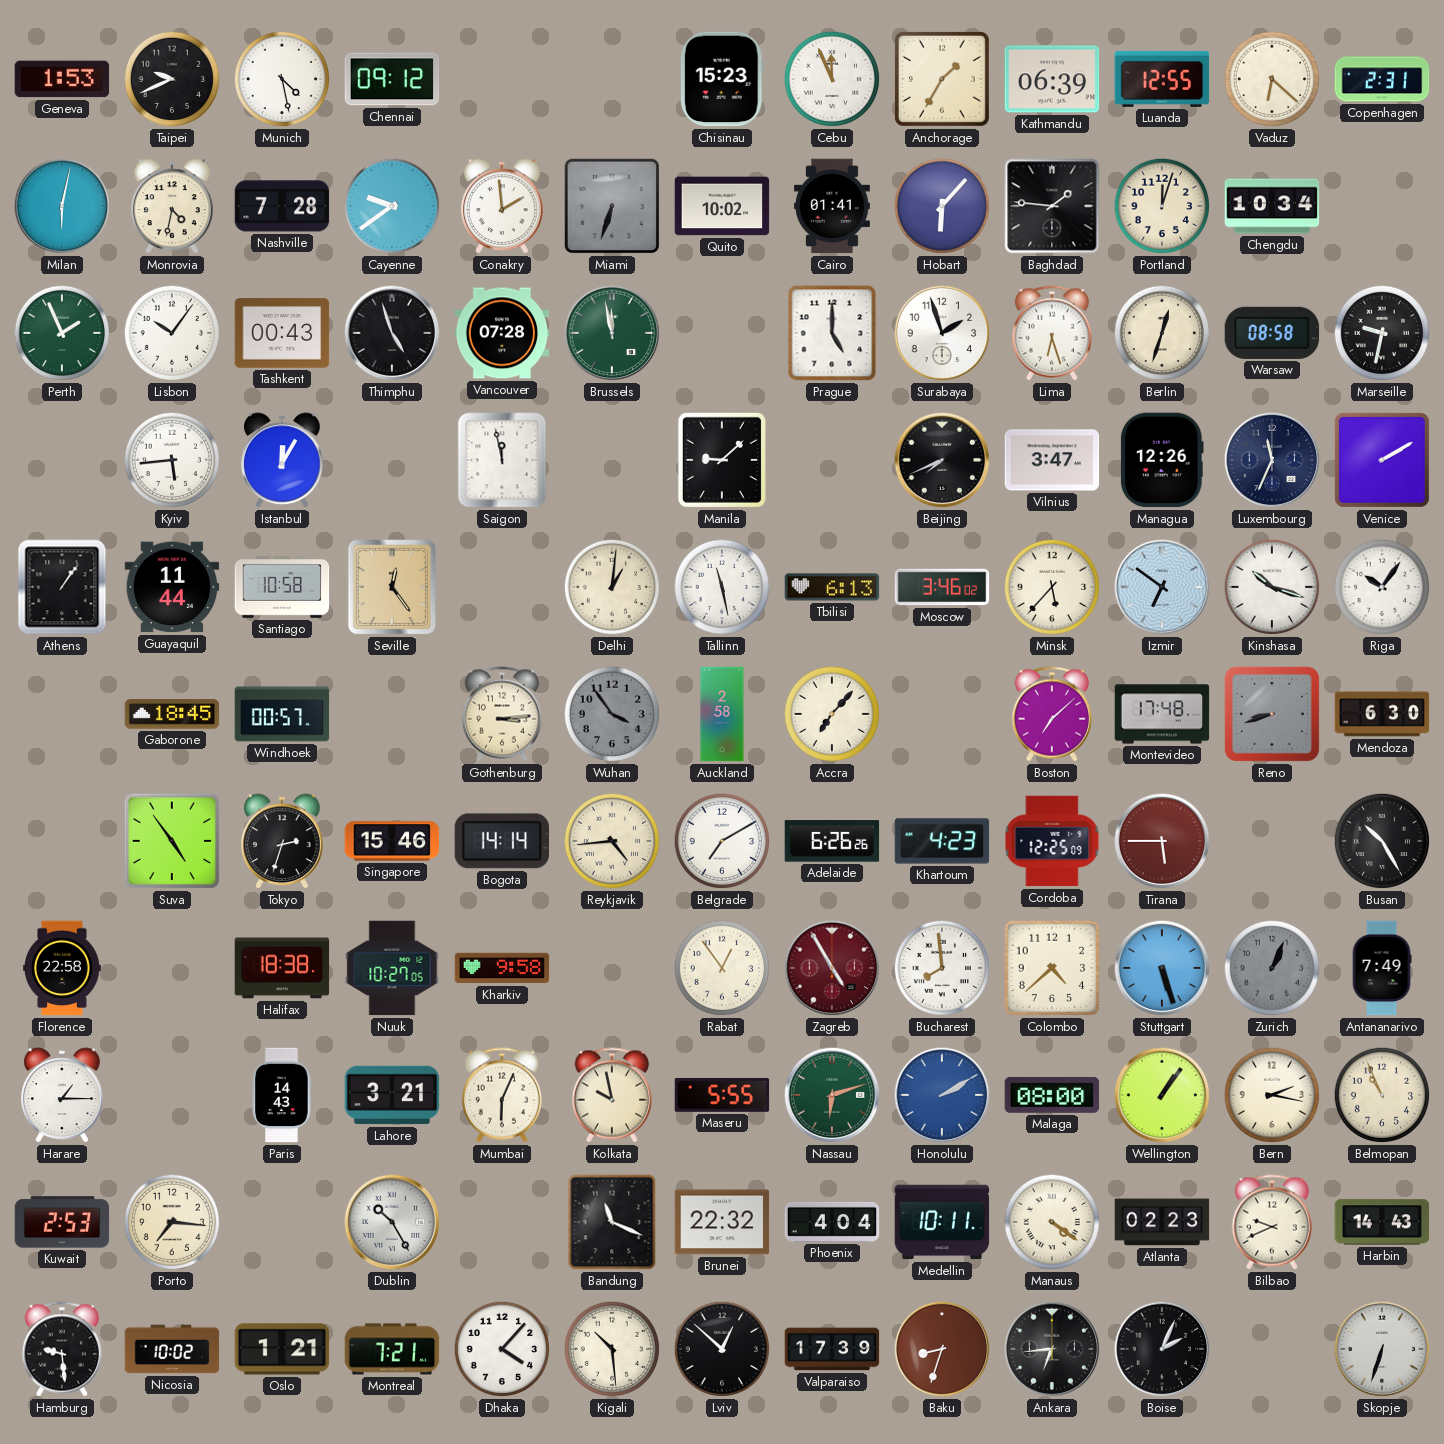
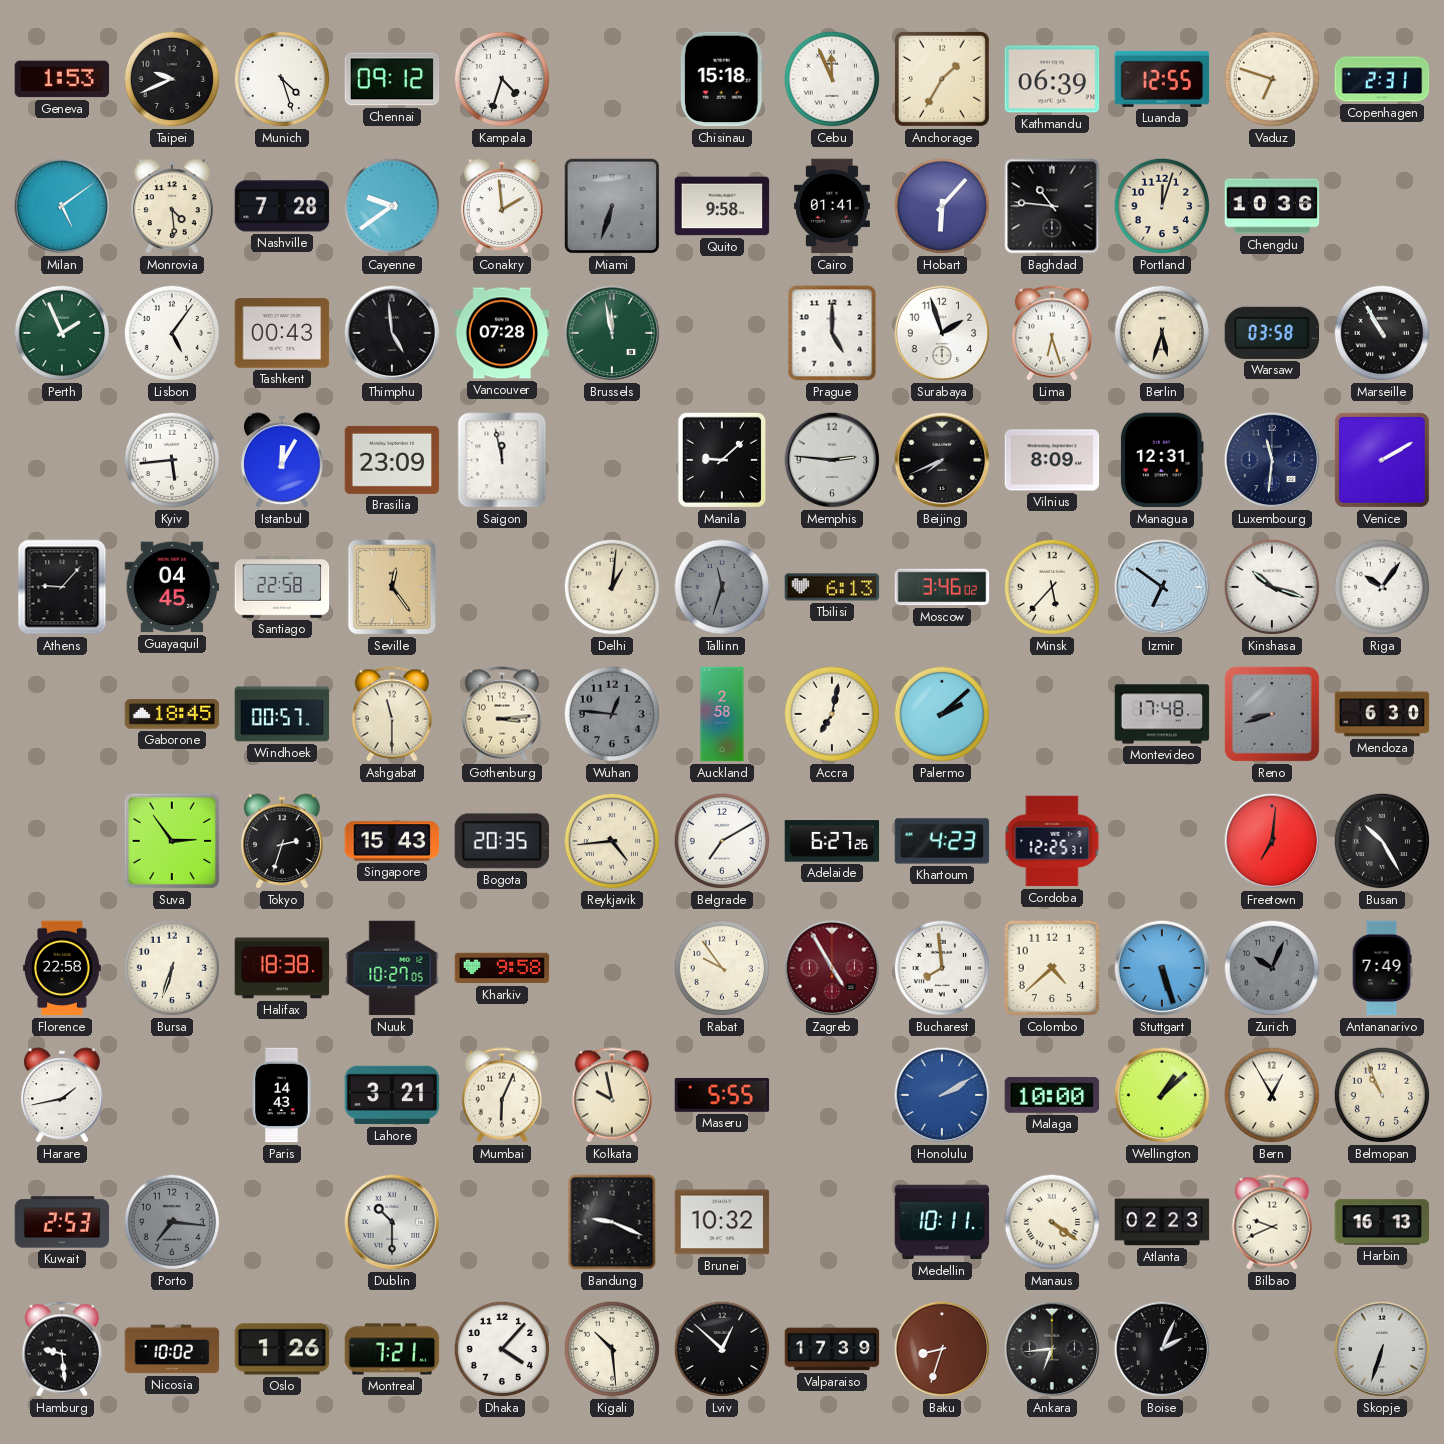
Munich: 4:28 -> 4:27 (282, 79)
Kampala: none -> 4:33 (502, 79)
Chisinau: 15:23 -> 15:18 (722, 79)
Vaduz: 6:22 -> 6:48 (1272, 79)
Milan: 6:02 -> 5:09 (62, 206)
Monrovia: 4:32 -> 4:29 (172, 206)
Quito: 10:02 -> 9:58 (722, 206)
Baghdad: 1:46 -> 10:46 (1052, 206)
Chengdu: 10:34 -> 10:36 (1272, 206)
Lisbon: 10:06 -> 5:06 (172, 333)
Thimphu: 4:57 -> 4:59 (392, 333)
Berlin: 12:33 -> 5:33 (1162, 333)
Warsaw: 08:58 -> 03:58 (1272, 333)
Marseille: 9:32 -> 10:55 (1382, 333)
Brasilia: none -> 23:09 (392, 460)
Memphis: none -> 2:46 (832, 460)
Vilnius: 3:47 -> 8:09 (1052, 460)
Managua: 12:26 -> 12:31 (1162, 460)
Luxembourg: 11:34 -> 11:31 (1272, 460)
Athens: 1:06 -> 9:07 (62, 587)
Guayaquil: 11:44 -> 04:45 (172, 587)
Santiago: 10:58 -> 22:58 (282, 588)
Tallinn: 11:28 -> 11:33 (722, 587)
Tallinn dial: white -> grey (722, 587)
Ashgabat: none -> 11:30 (392, 714)
Wuhan: 3:54 -> 12:46 (612, 714)
Accra: 7:07 -> 7:02 (832, 714)
Palermo: none -> 2:08 (942, 714)
Boston: 7:08 -> none (1052, 714)
Suva: 4:54 -> 2:54 (172, 841)
Singapore: 15:46 -> 15:43 (392, 841)
Bogota: 14:14 -> 20:35 (502, 841)
Adelaide: 6:26 -> 6:27 (832, 841)
Cordoba: 12:25:09 -> 12:25:31 (1052, 841)
Tirana: 5:45 -> none (1162, 841)
Freetown: none -> 7:01 (1272, 841)
Bursa: none -> 6:33 (172, 968)
Rabat: 12:54 -> 9:54 (722, 968)
Zurich: 1:04 -> 10:04 (1272, 968)
Harare: 1:15 -> 1:43 (62, 1095)
Nassau: 6:12 -> none (832, 1095)
Malaga: 08:00 -> 10:00 (1052, 1095)
Wellington: 1:06 -> 1:08 (1162, 1095)
Bern: 2:17 -> 12:55 (1272, 1095)
Porto dial: cream -> grey (172, 1222)
Dublin: 10:25 -> 10:30 (392, 1222)
Bandung: 11:19 -> 9:19 (612, 1222)
Brunei: 22:32 -> 10:32 (722, 1222)
Phoenix: 4:04 -> none (832, 1222)
Harbin: 14:43 -> 16:13 (1382, 1222)
Oslo: 1:21 -> 1:26 (282, 1349)
